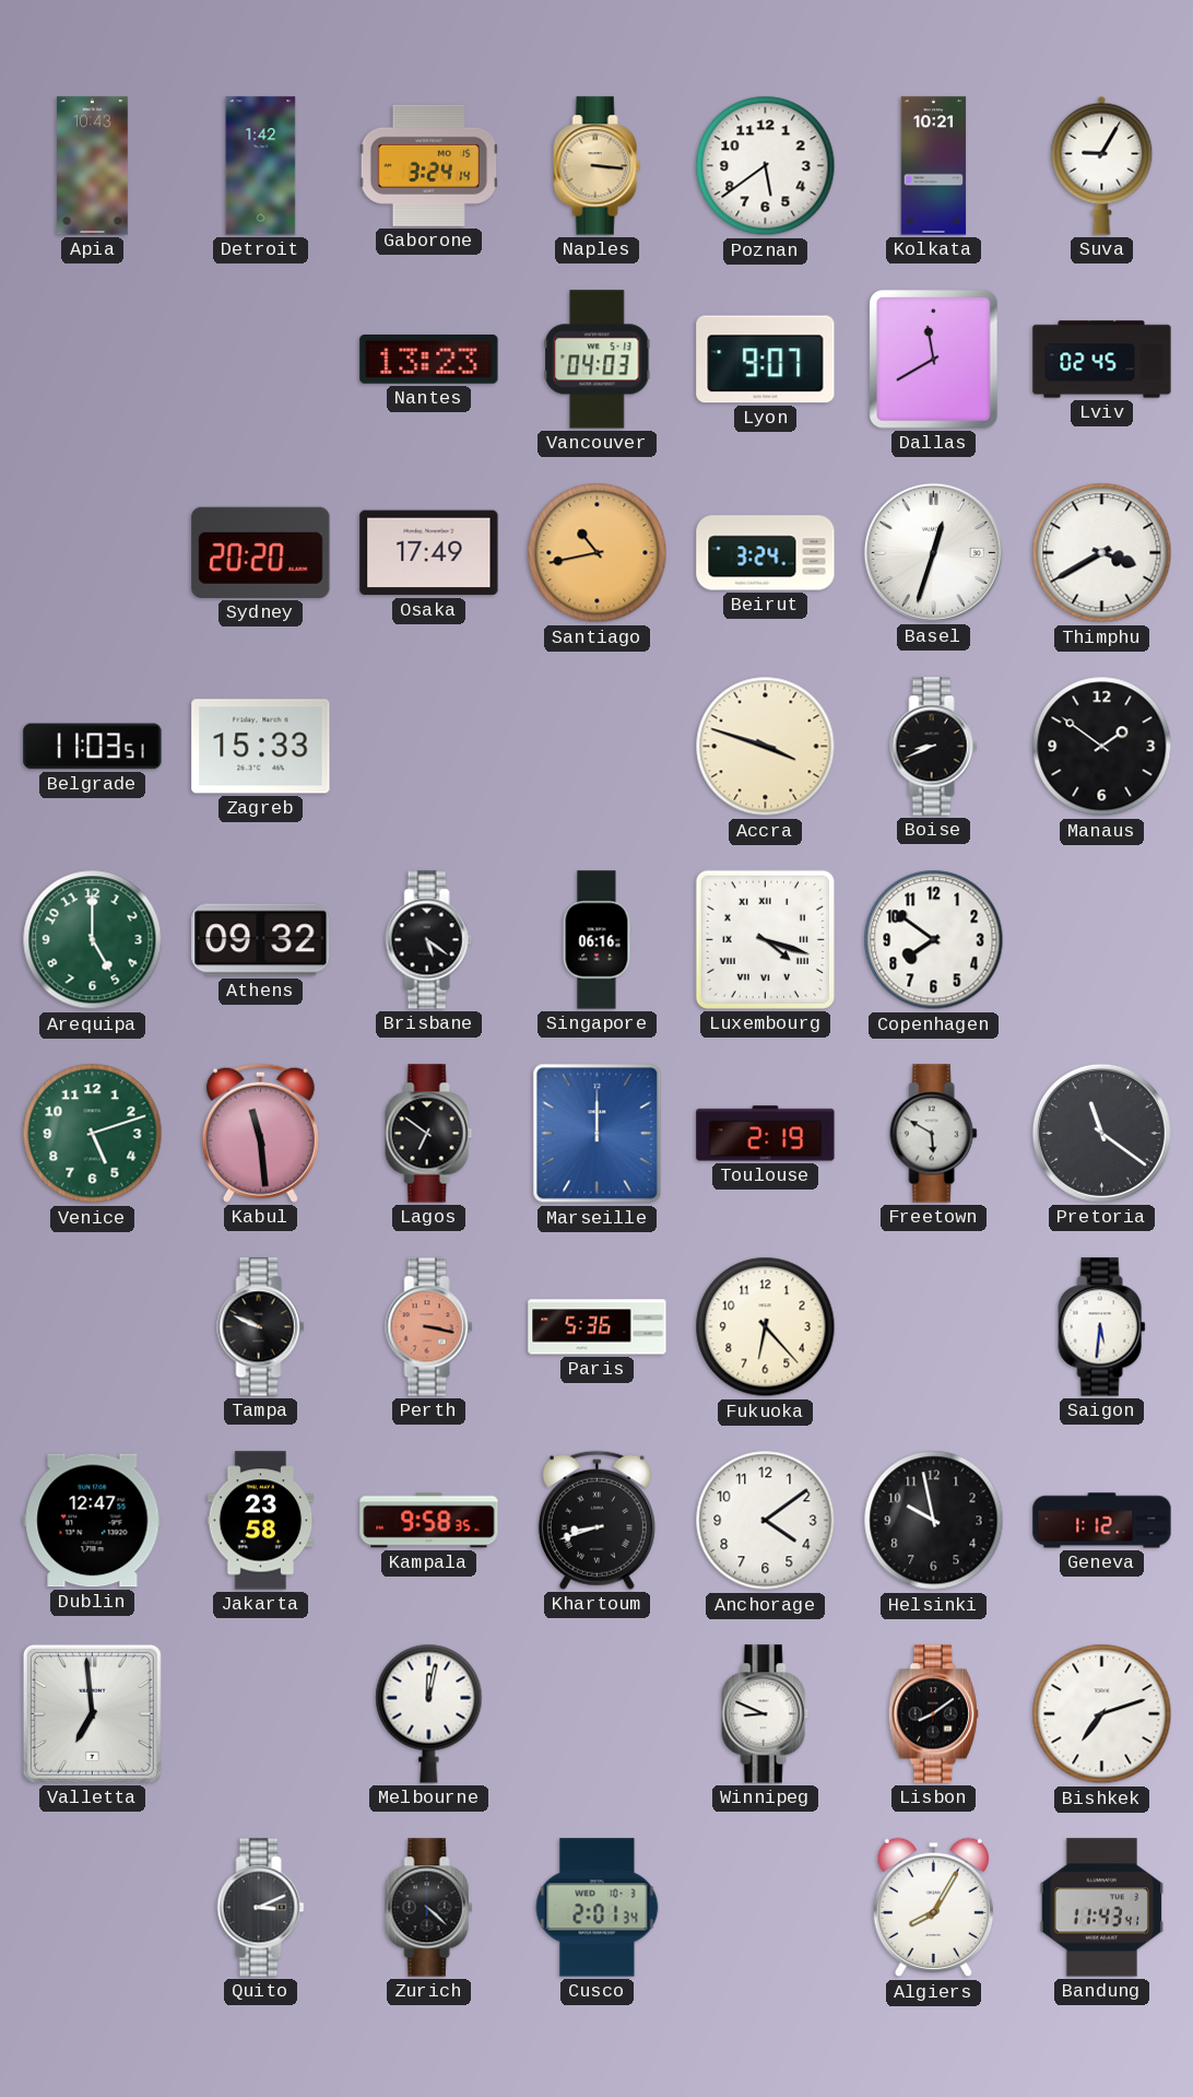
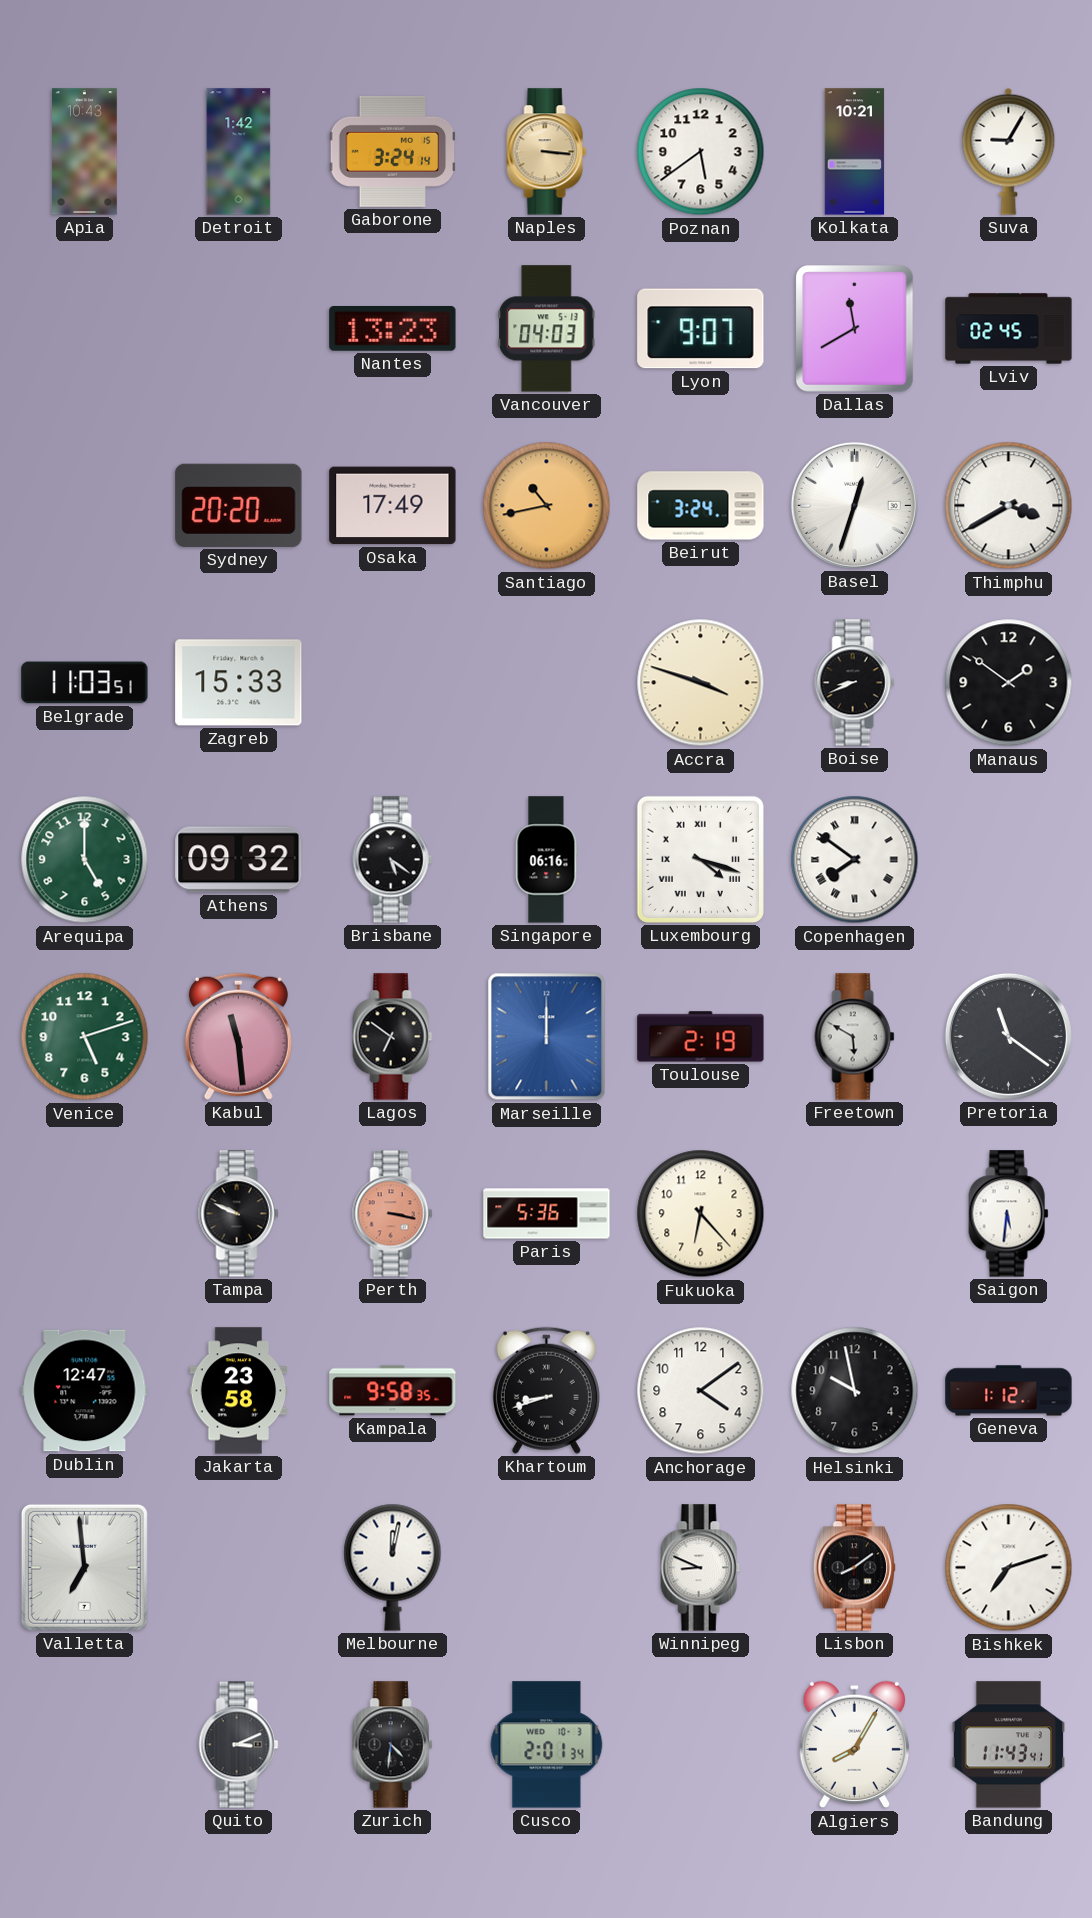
Copenhagen numerals: Arabic -> Roman (855, 860)
Zurich: 4:22 -> 4:31 (393, 1745)
